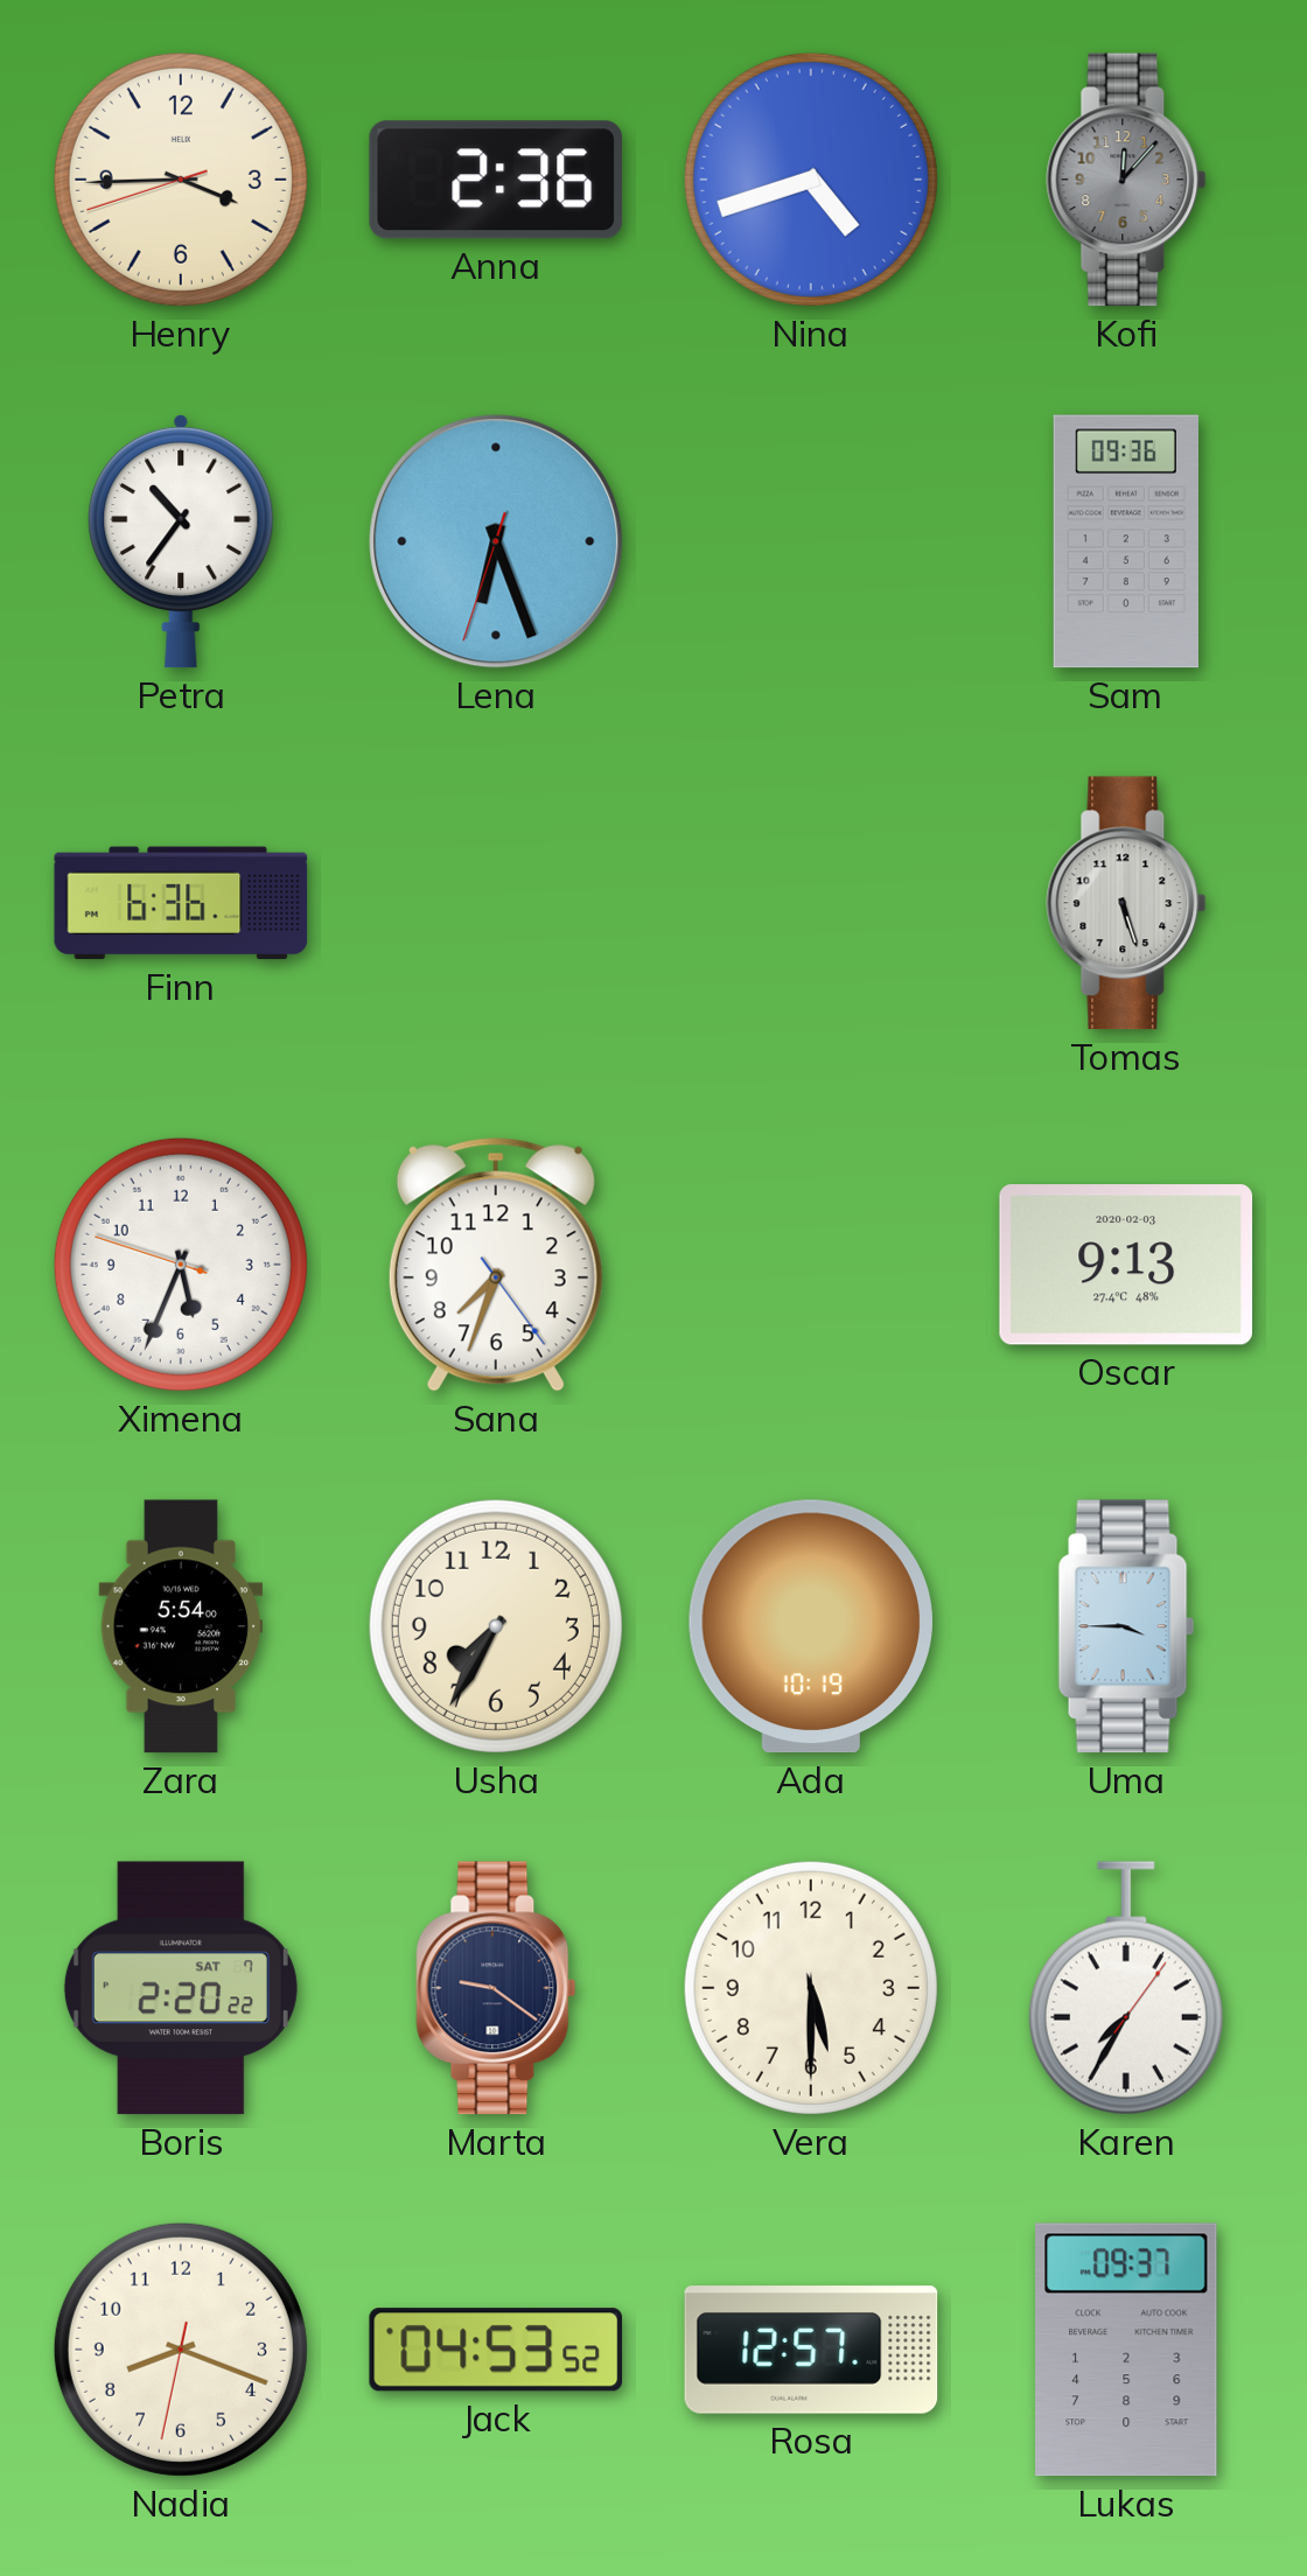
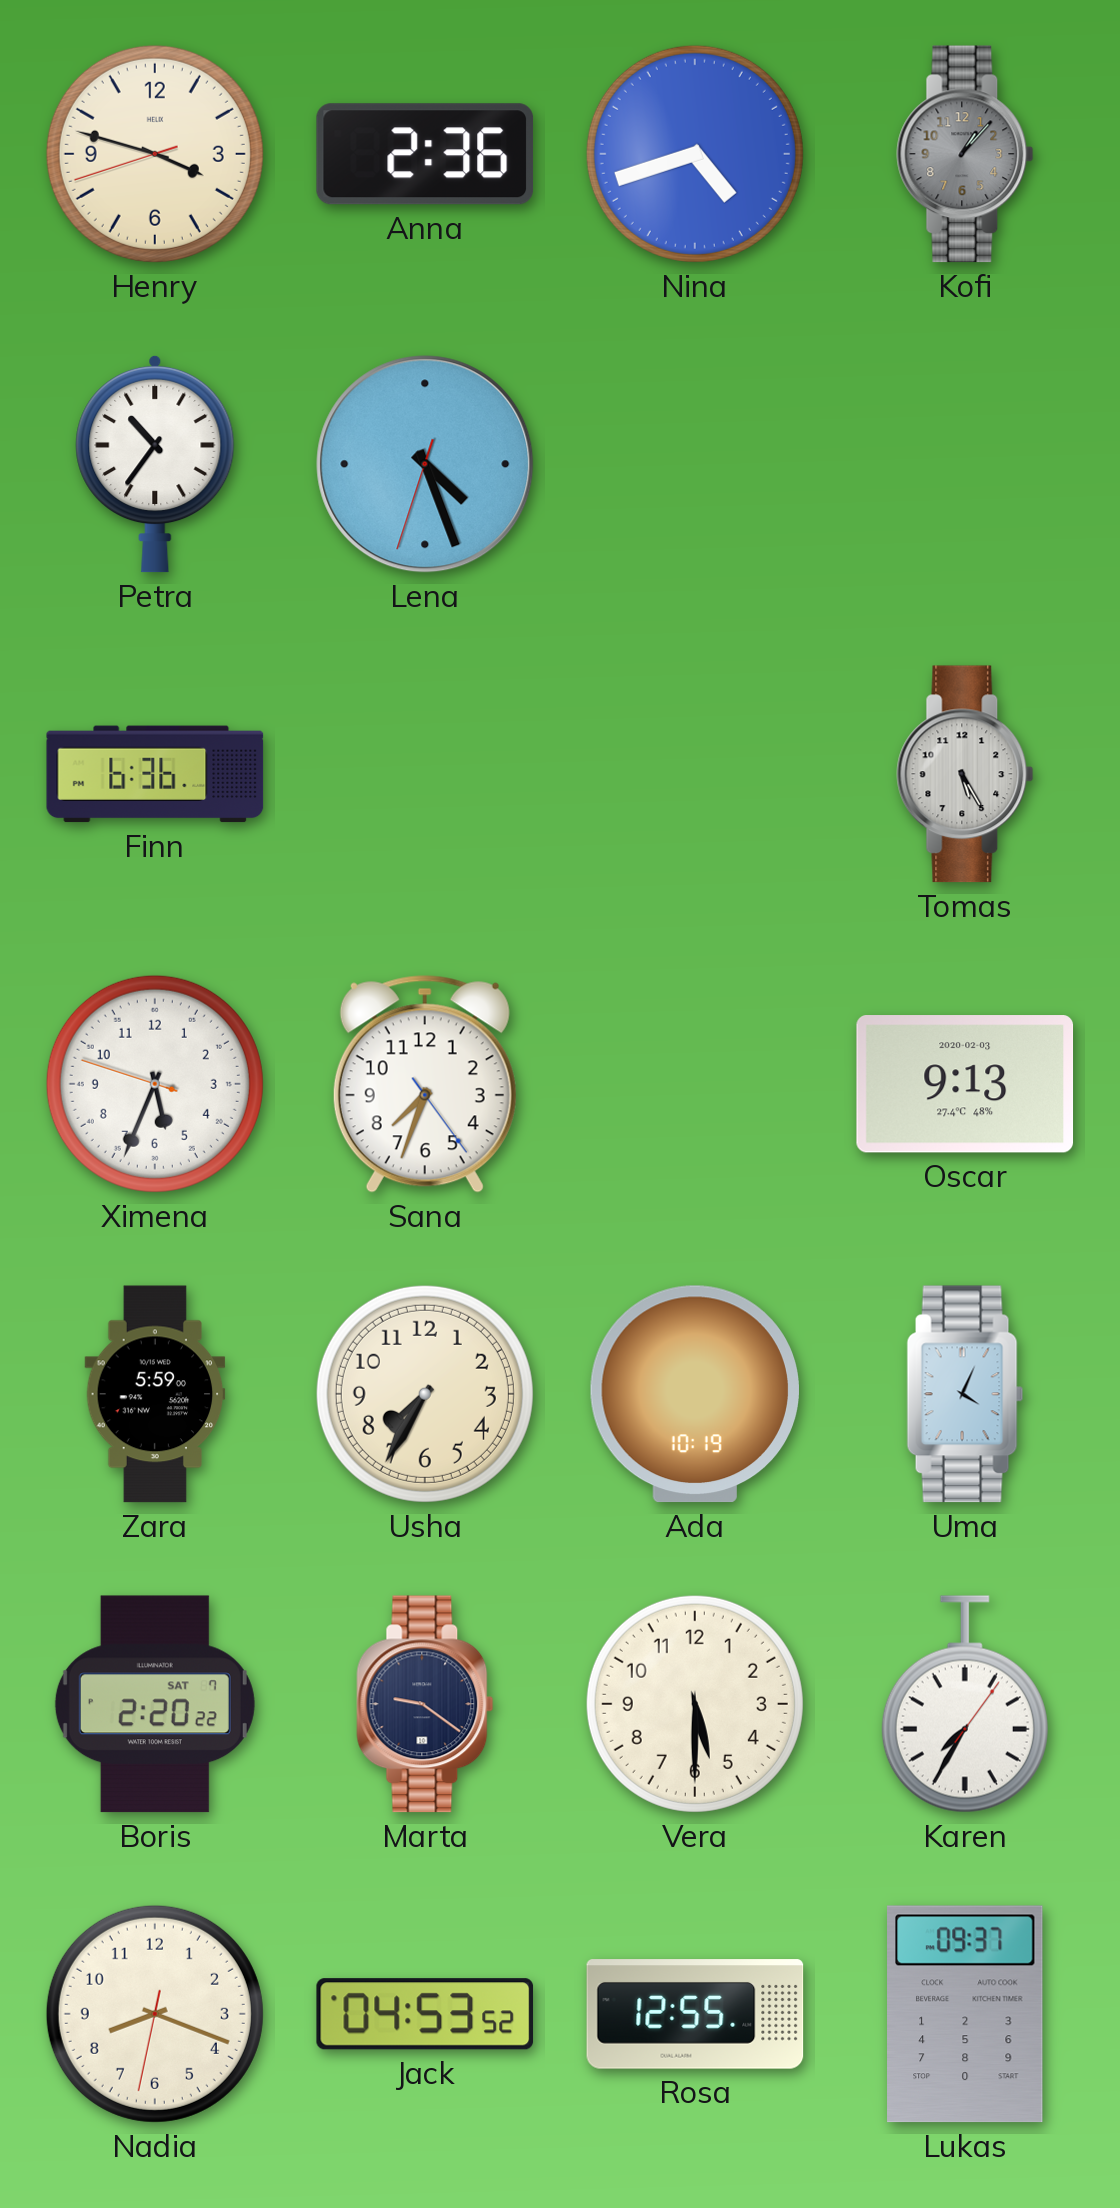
Henry: 3:44 -> 3:47 (155, 154)
Kofi: 12:07 -> 1:07 (965, 154)
Lena: 6:26 -> 4:26 (425, 464)
Sam: 09:36 -> none (1126, 541)
Tomas: 5:27 -> 5:25 (965, 774)
Zara: 5:54 -> 5:59 (155, 1394)
Uma: 3:45 -> 4:04 (965, 1394)
Rosa: 12:57 -> 12:55 (695, 2014)
